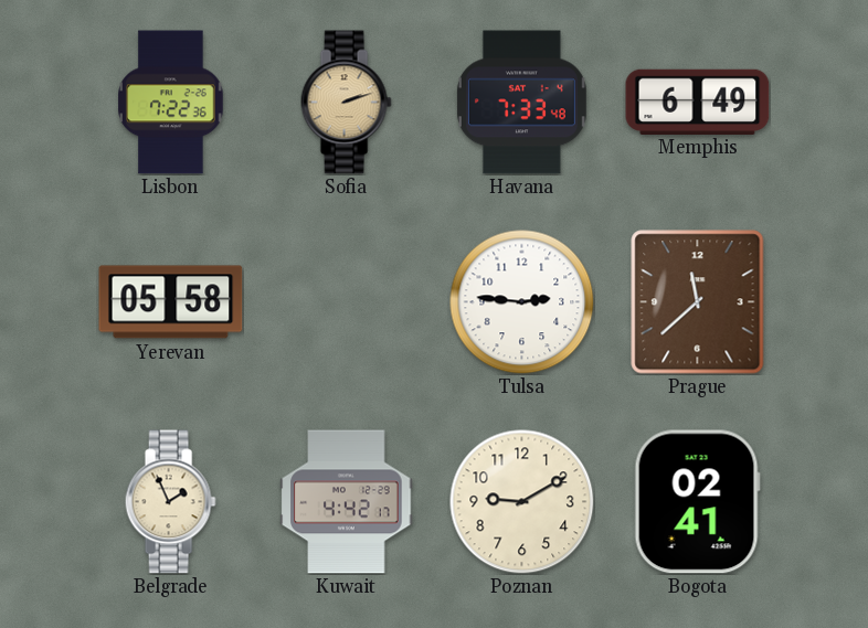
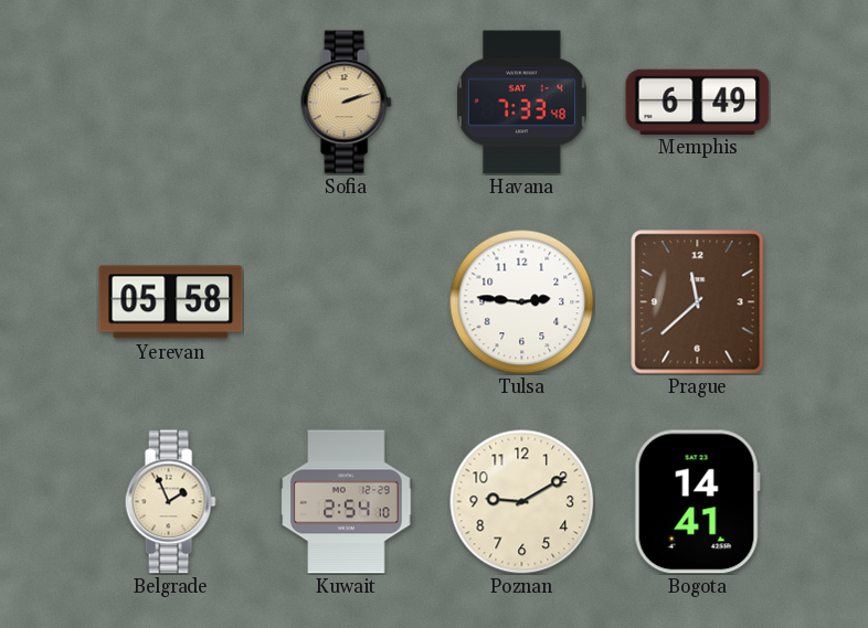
Lisbon: 7:22 -> none (171, 103)
Kuwait: 4:42 -> 2:54 (347, 502)
Bogota: 02:41 -> 14:41 (697, 502)
